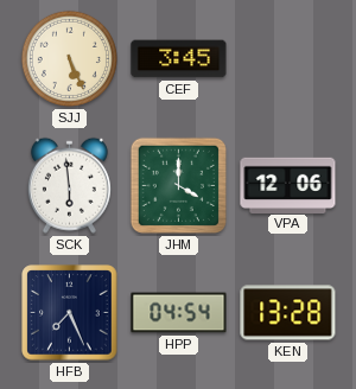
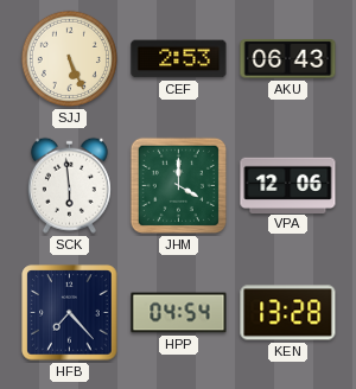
CEF: 3:45 -> 2:53 (179, 59)
AKU: none -> 06:43 (288, 59)
HFB: 7:26 -> 7:23 (70, 313)
